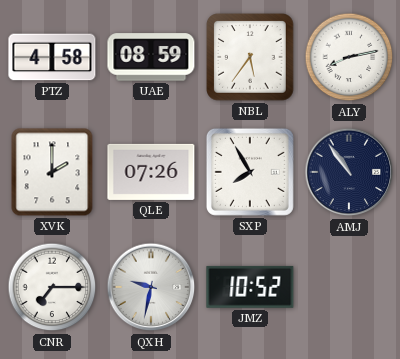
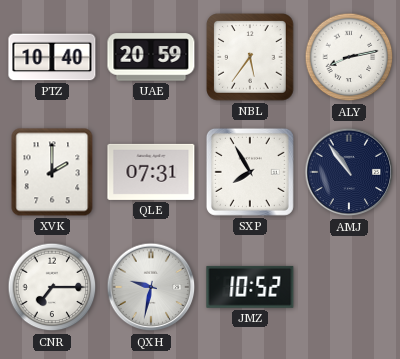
PTZ: 4:58 -> 10:40 (52, 57)
UAE: 08:59 -> 20:59 (151, 57)
QLE: 07:26 -> 07:31 (151, 172)
